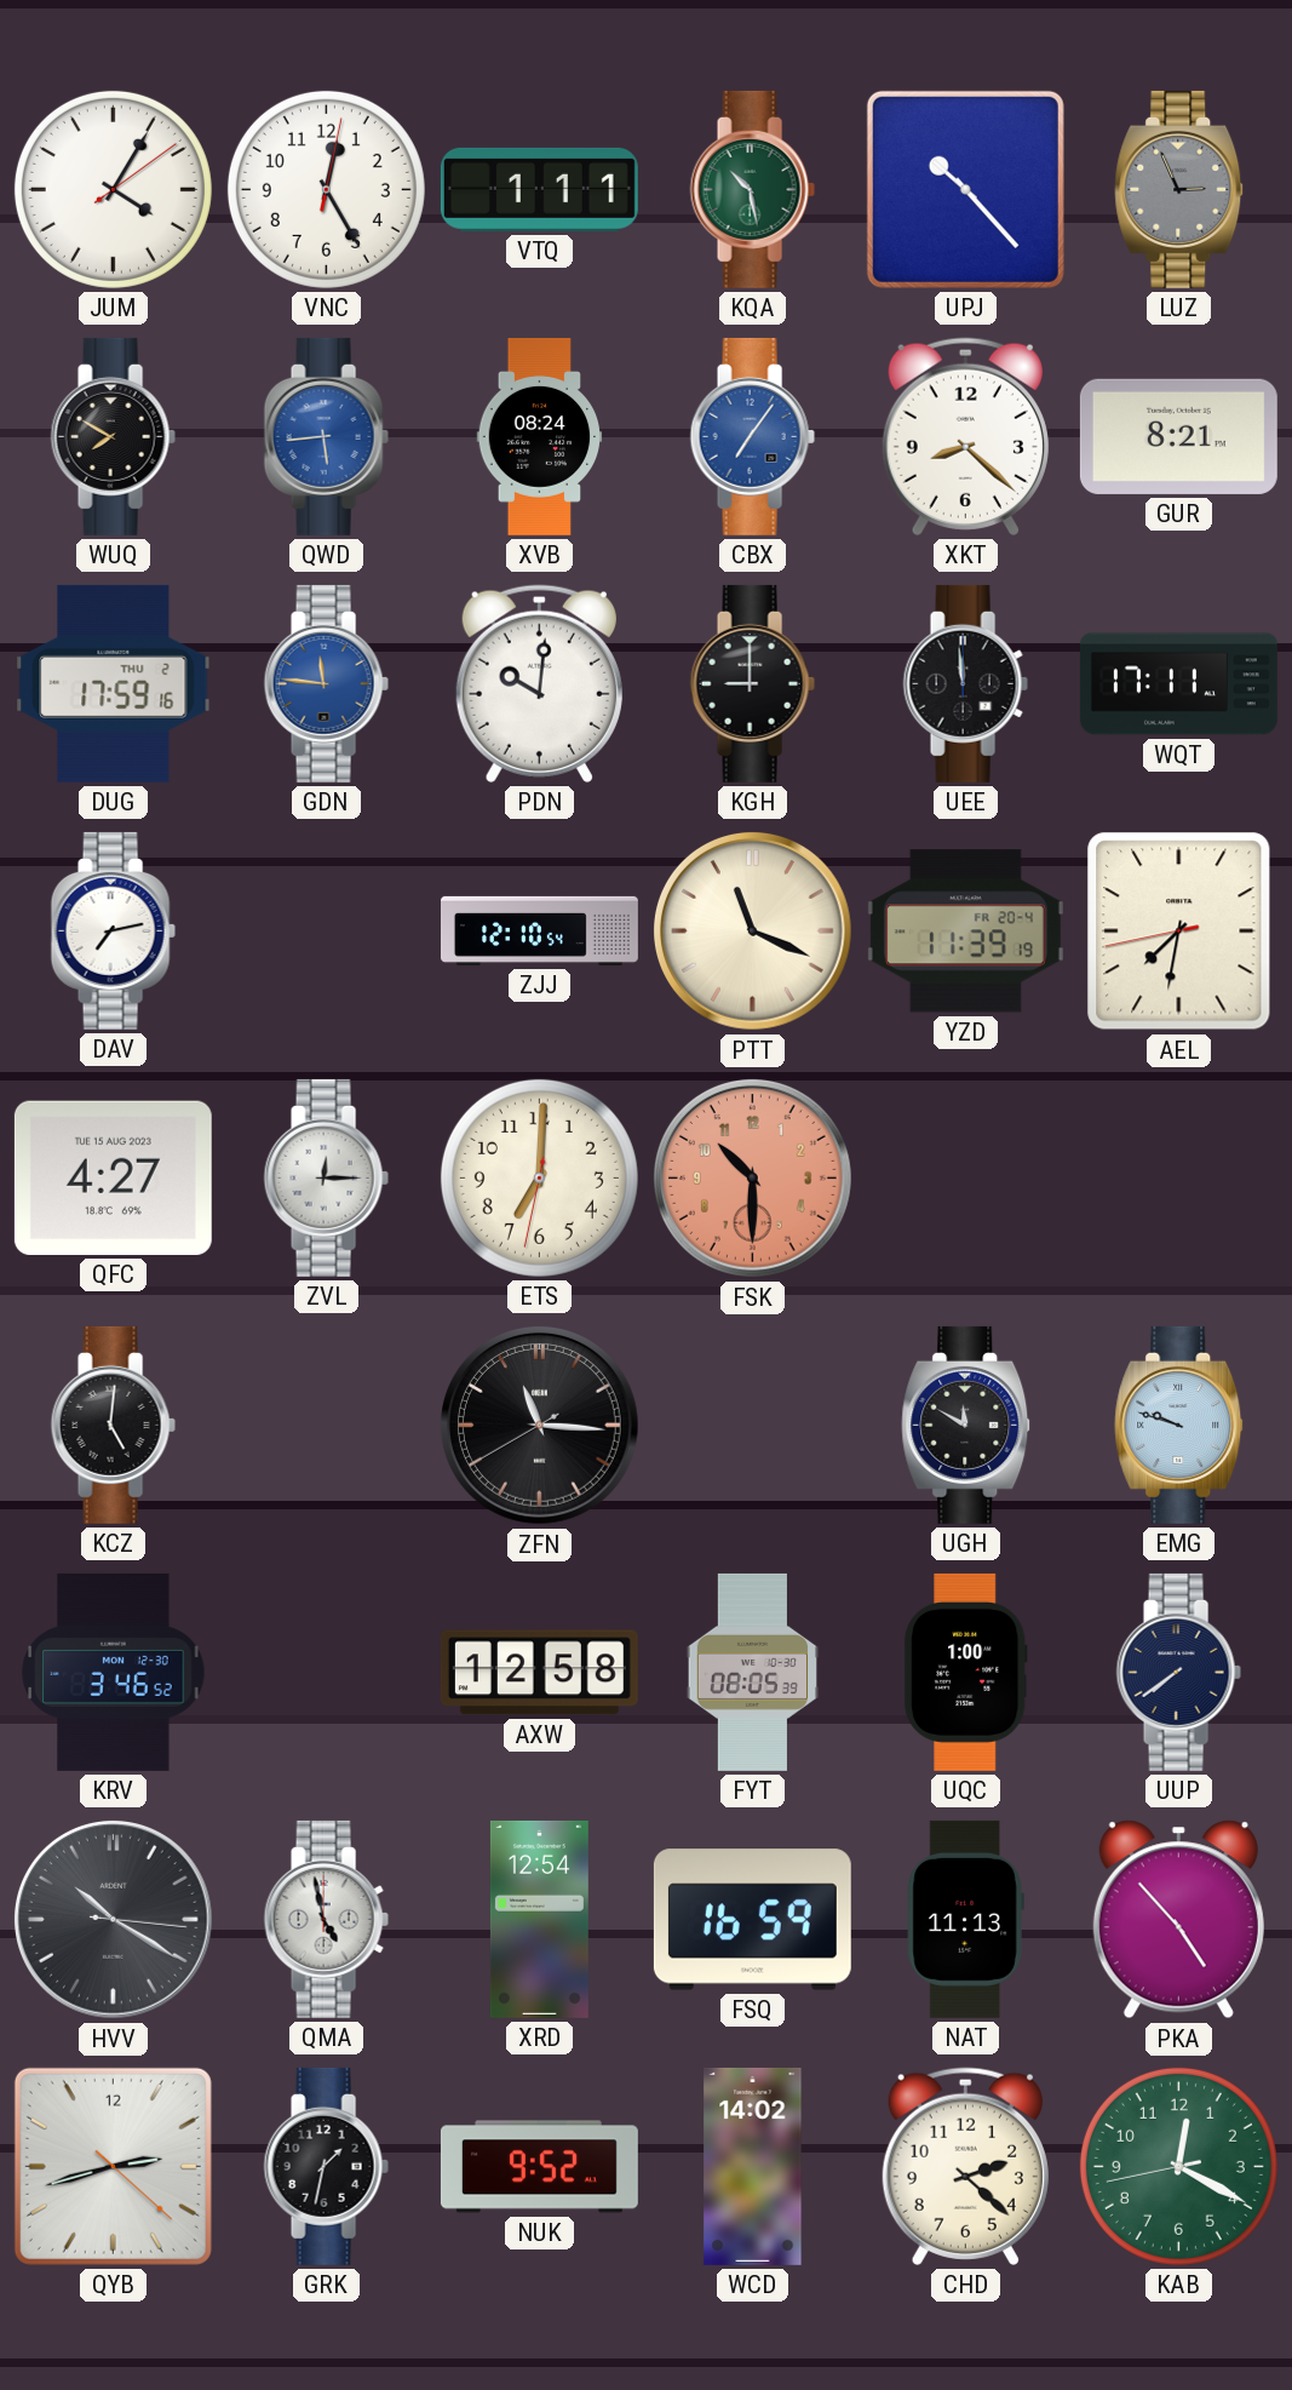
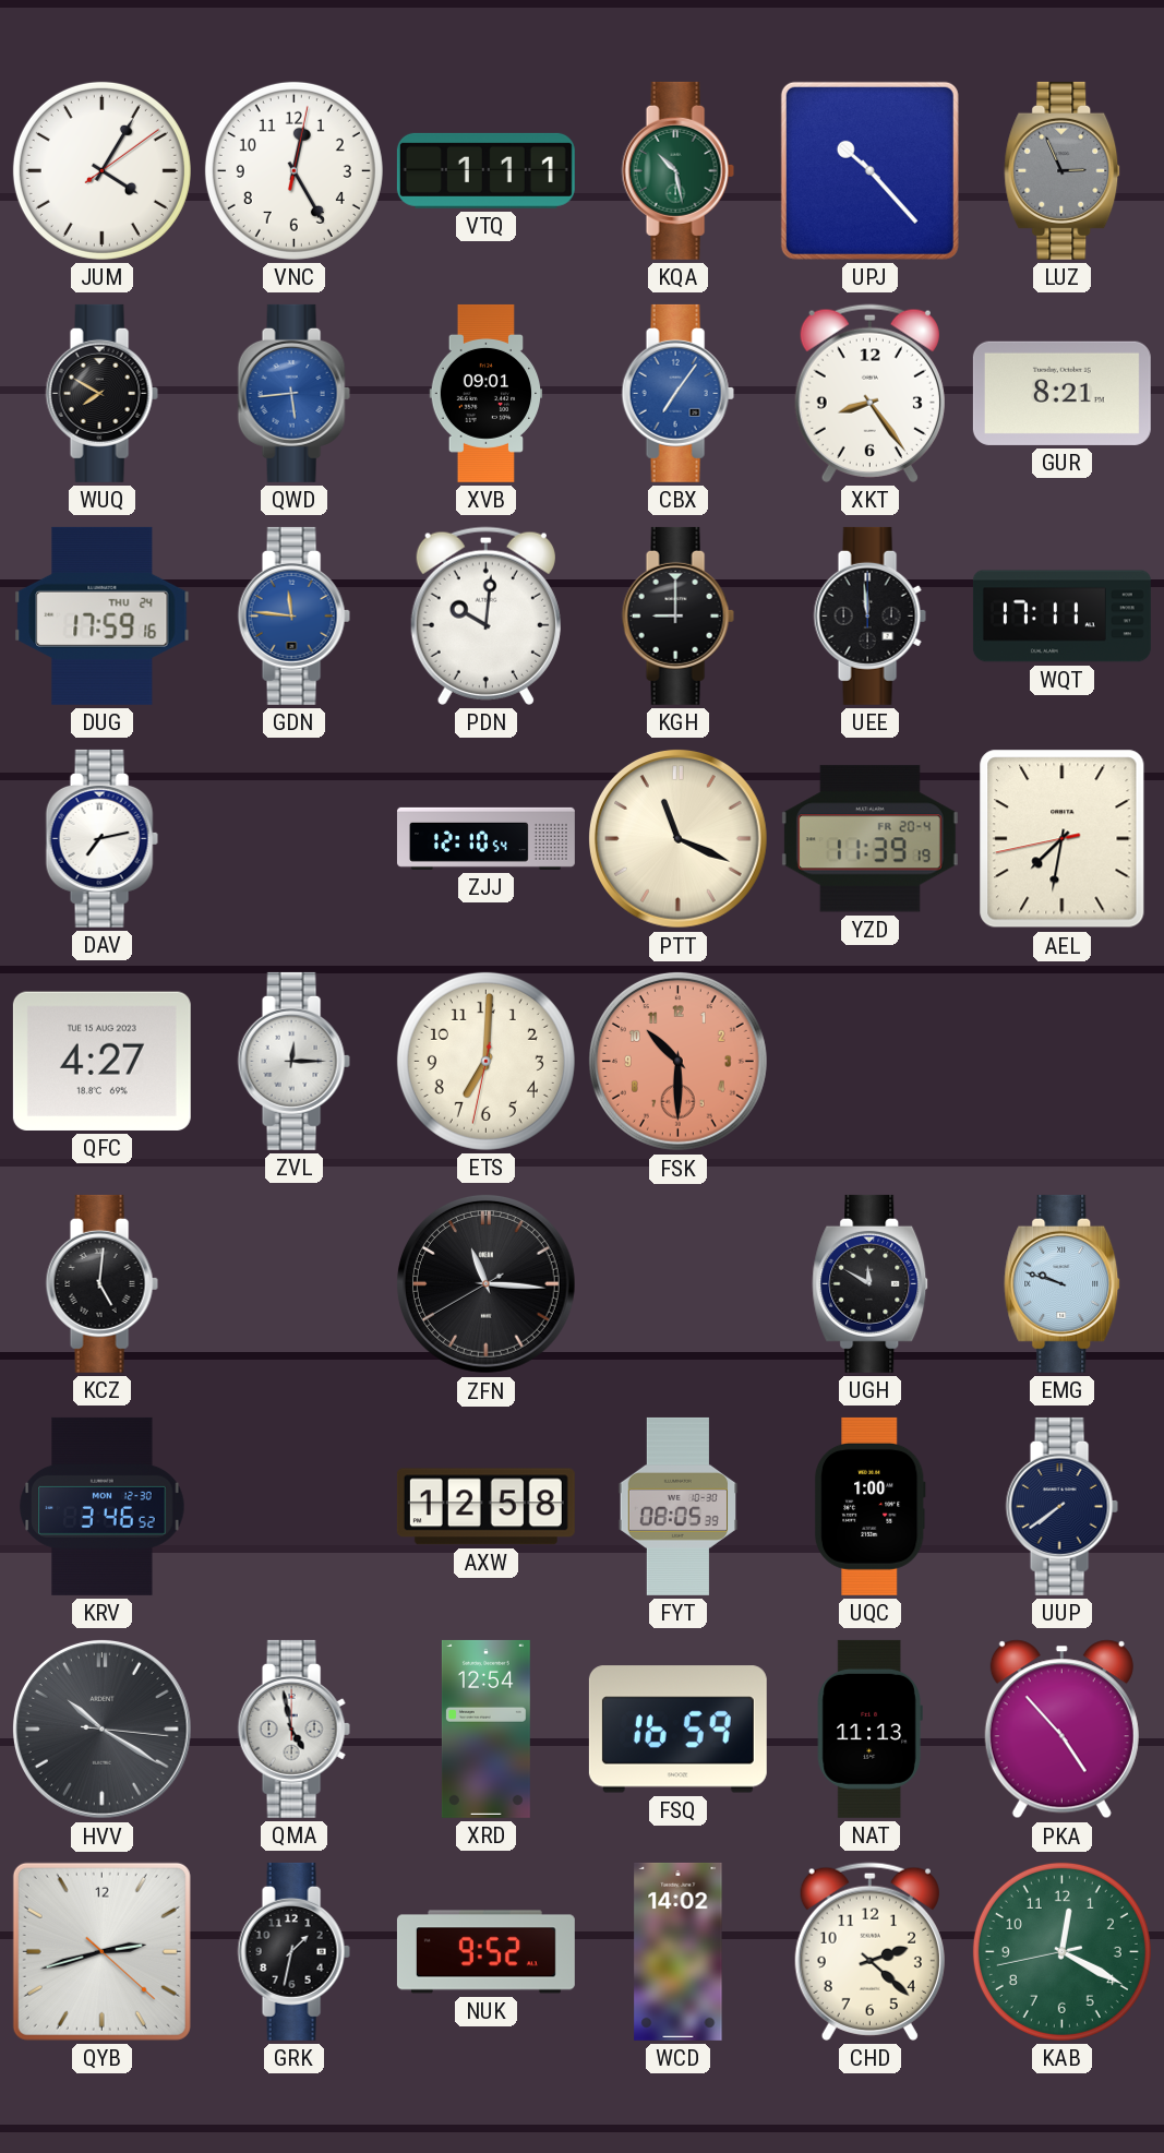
XVB: 08:24 -> 09:01 (487, 393)
XKT: 8:22 -> 8:24 (869, 393)
DUG date: THU 2 -> THU 24 (103, 615)
